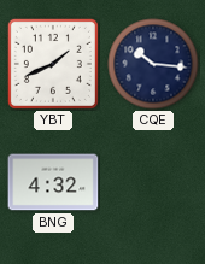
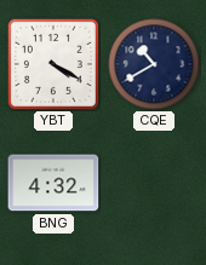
YBT: 1:41 -> 4:20 (53, 64)
CQE: 10:16 -> 10:40 (154, 64)
